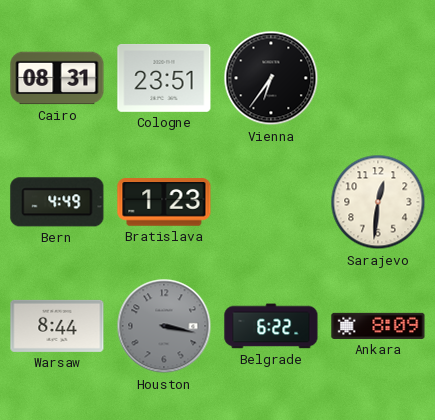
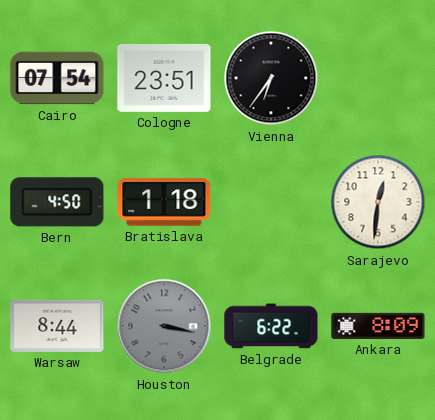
Cairo: 08:31 -> 07:54 (57, 78)
Bern: 4:49 -> 4:50 (57, 202)
Bratislava: 1:23 -> 1:18 (164, 202)
